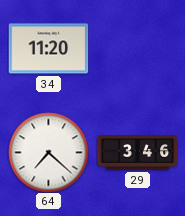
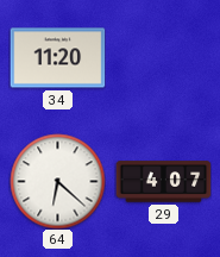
64: 7:22 -> 6:22 (57, 181)
29: 3:46 -> 4:07 (163, 182)
